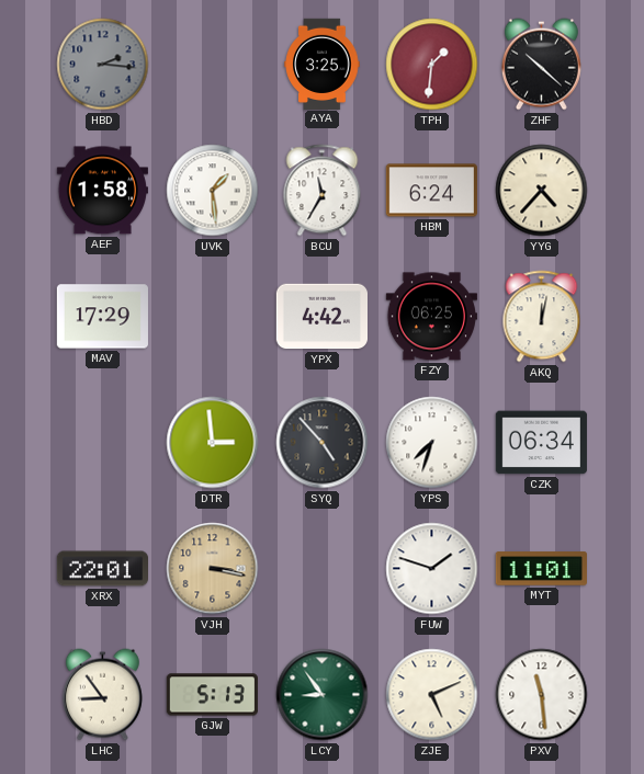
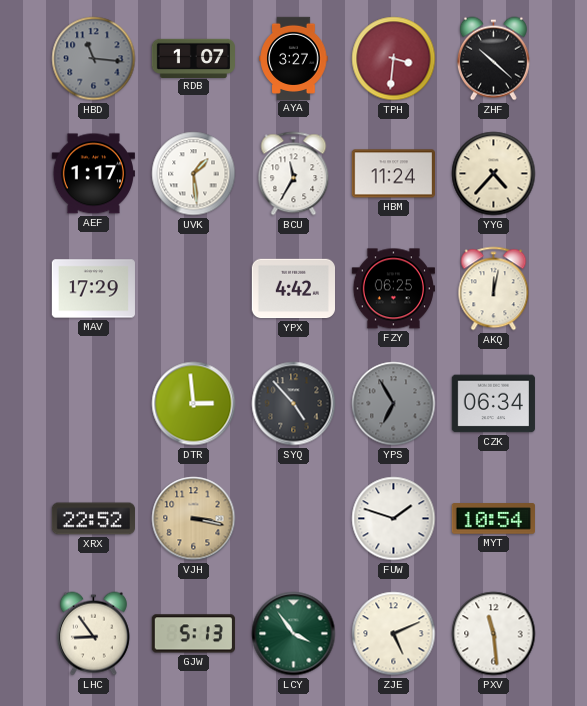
HBD: 2:16 -> 11:16 (94, 59)
RDB: none -> 1:07 (193, 58)
AYA: 3:25 -> 3:27 (294, 58)
TPH: 1:31 -> 3:31 (394, 59)
AEF: 1:58 -> 1:17 (93, 174)
HBM: 6:24 -> 11:24 (393, 174)
YPS: 7:33 -> 6:55 (394, 404)
YPS dial: white -> grey (394, 404)
XRX: 22:01 -> 22:52 (93, 519)
MYT: 11:01 -> 10:54 (493, 519)
LCY: 8:54 -> 3:54 (294, 634)
